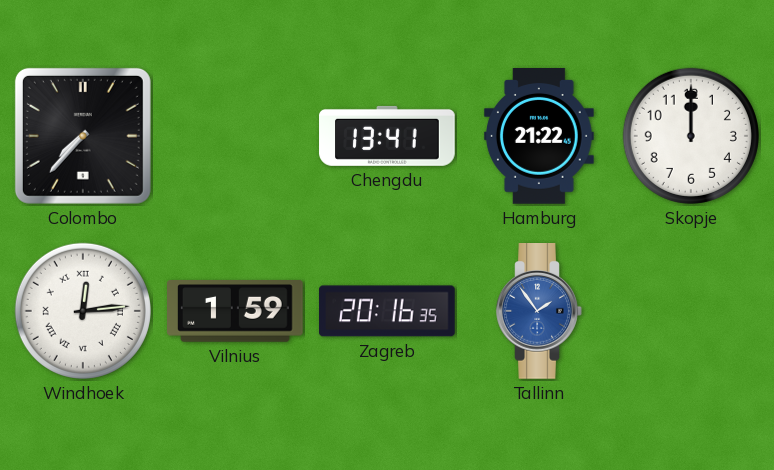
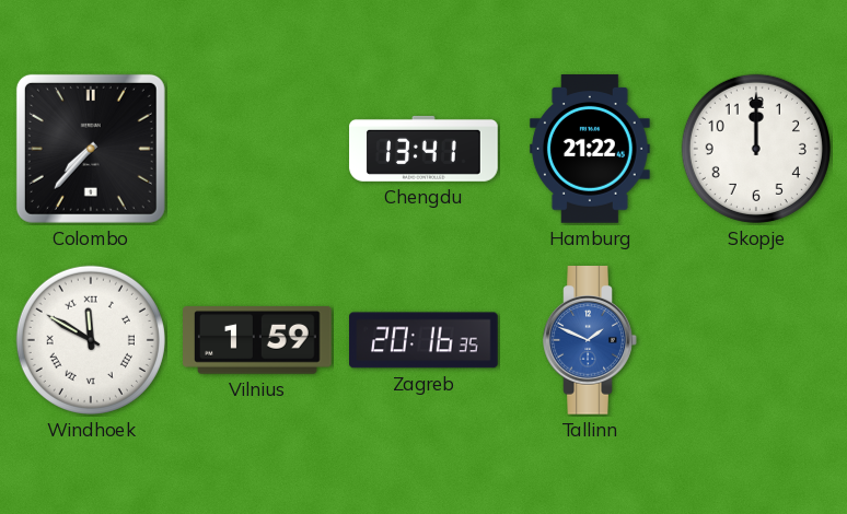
Windhoek: 12:14 -> 11:50 (91, 340)
Tallinn: 1:54 -> 1:49 (590, 341)
